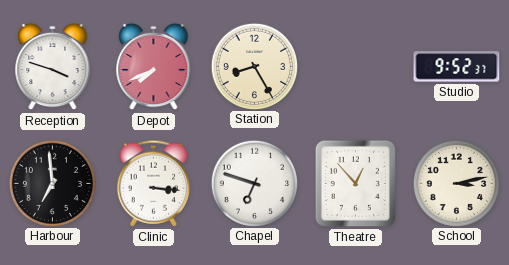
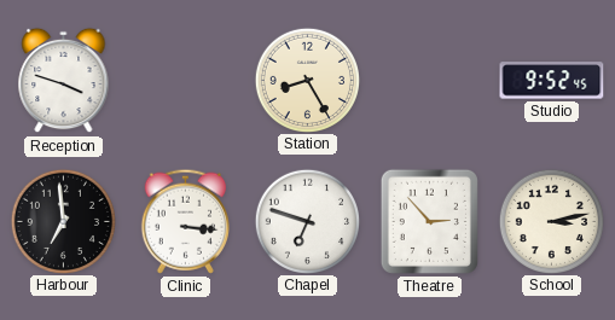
Depot: 7:41 -> none (154, 67)
Studio: 9:52:37 -> 9:52:45 (552, 81)
Theatre: 12:53 -> 2:53 (429, 221)
